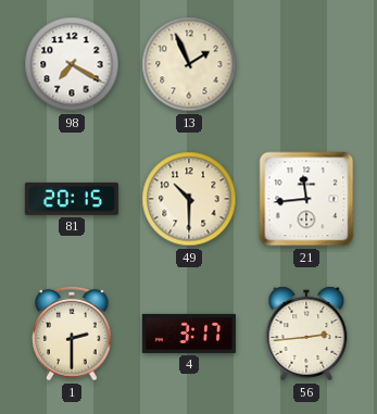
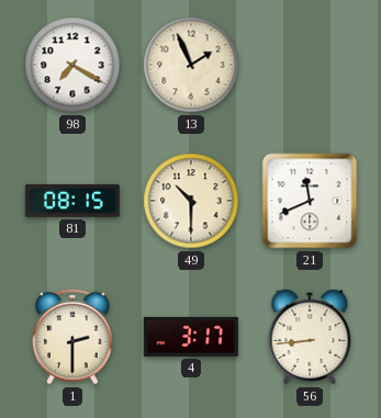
81: 20:15 -> 08:15 (72, 201)
21: 11:44 -> 11:41 (310, 201)
56: 2:44 -> 8:44 (310, 337)
